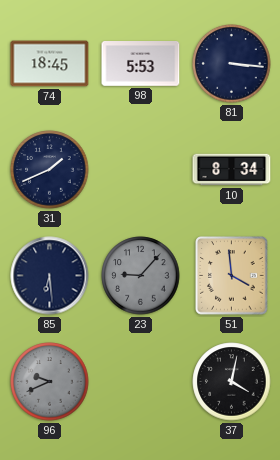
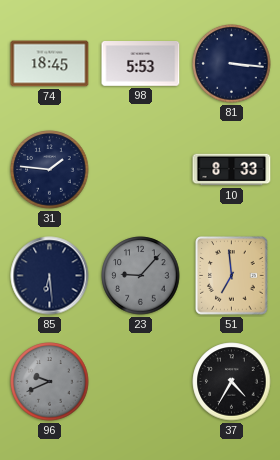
31: 1:41 -> 1:46 (50, 170)
10: 8:34 -> 8:33 (232, 170)
51: 3:59 -> 6:59 (232, 276)
37: 4:02 -> 4:35 (232, 382)
